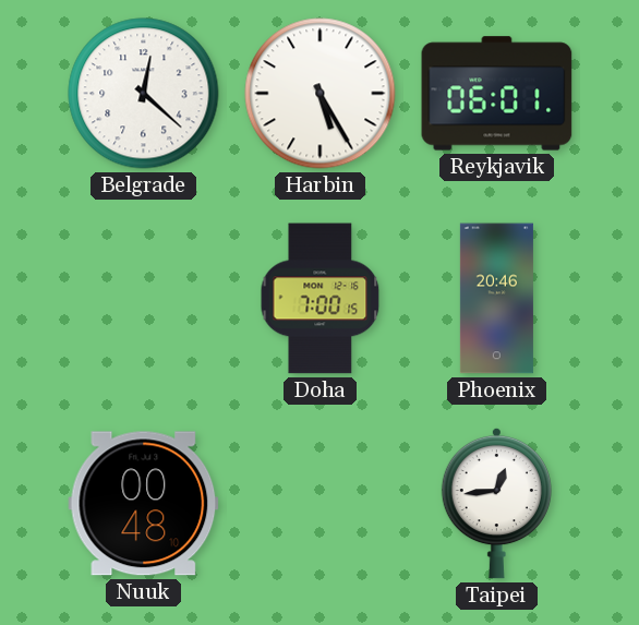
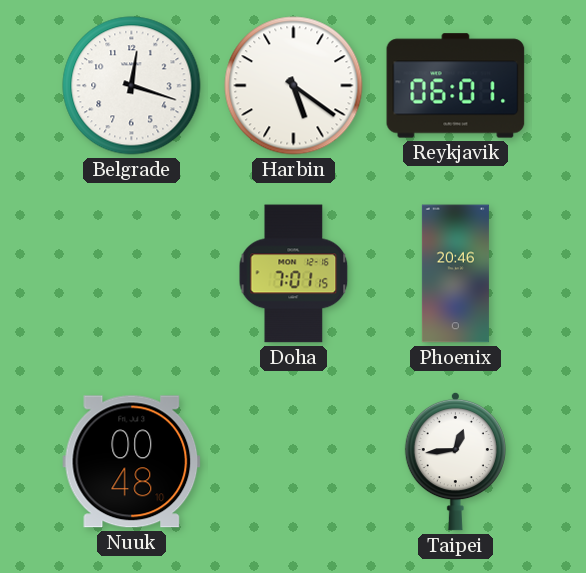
Belgrade: 12:22 -> 12:18 (132, 86)
Harbin: 5:25 -> 5:21 (294, 86)
Doha: 7:00 -> 7:01 (294, 274)
